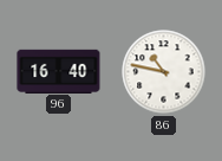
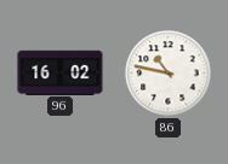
96: 16:40 -> 16:02 (61, 72)
